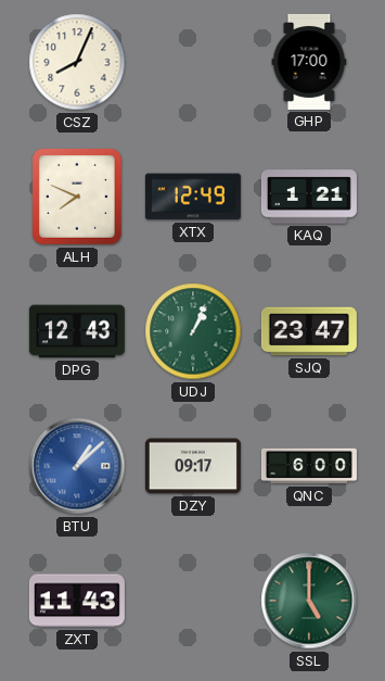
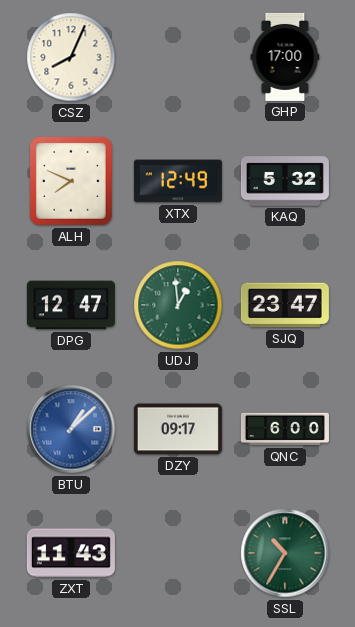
KAQ: 1:21 -> 5:32 (285, 181)
DPG: 12:43 -> 12:47 (71, 305)
UDJ: 1:04 -> 12:59 (178, 305)
SSL: 5:00 -> 10:35 (285, 553)
